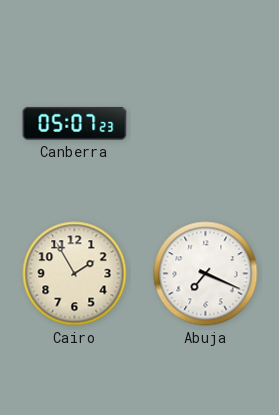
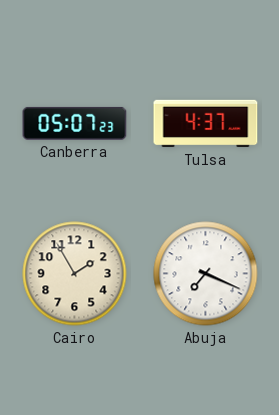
Tulsa: none -> 4:37 (206, 124)
